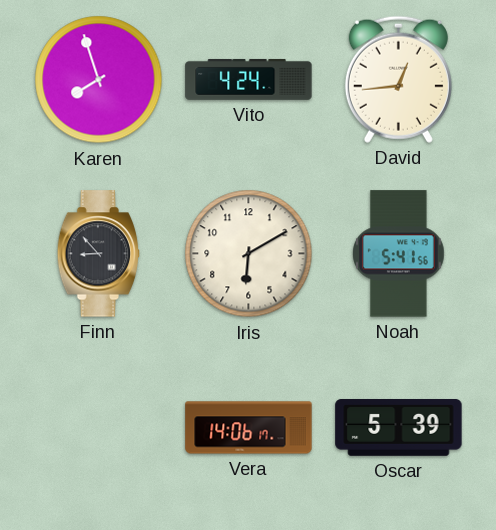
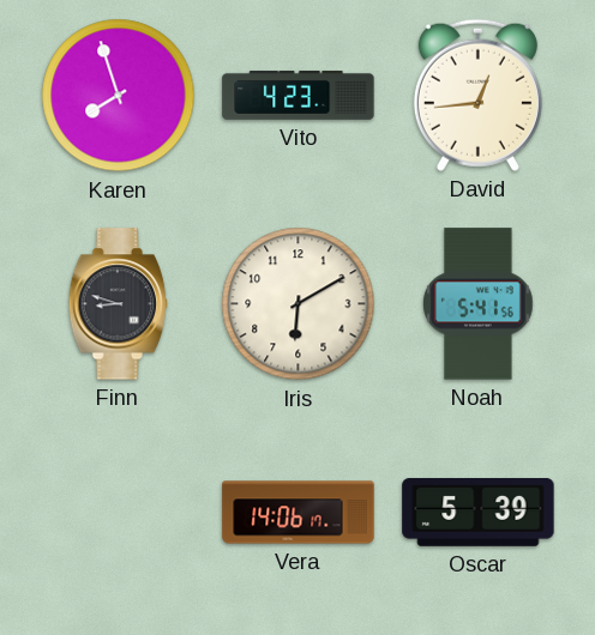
Vito: 4:24 -> 4:23 (299, 95)
Finn: 8:53 -> 8:48 (119, 304)
